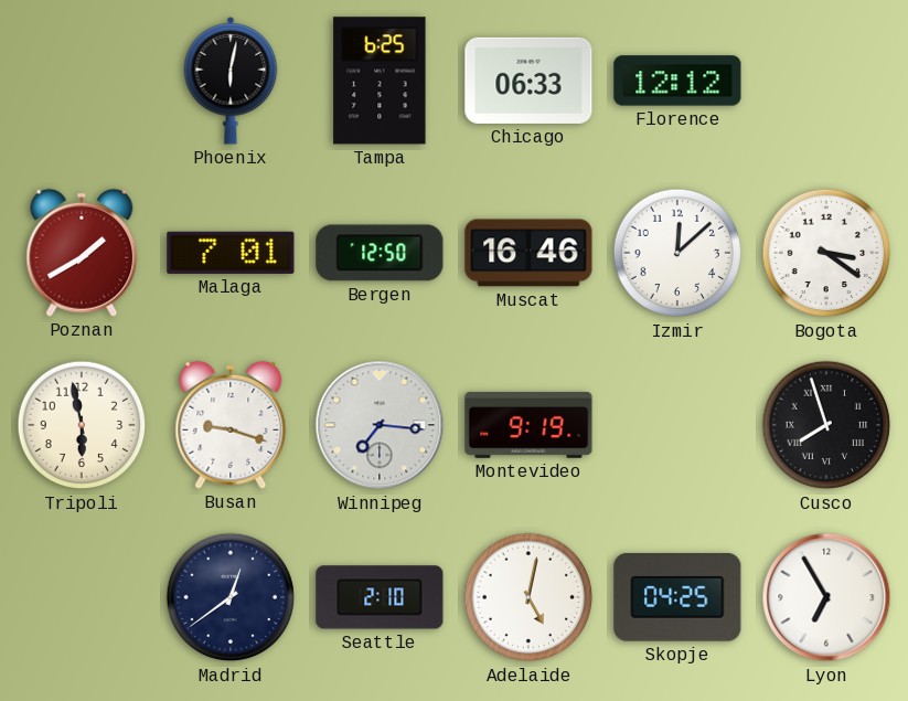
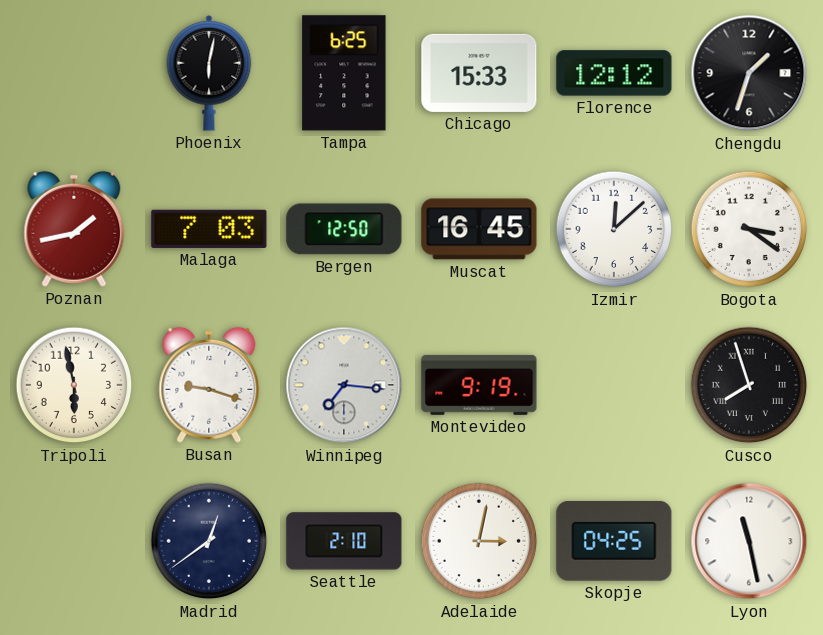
Chicago: 06:33 -> 15:33 (479, 73)
Chengdu: none -> 1:33 (749, 73)
Poznan: 1:40 -> 1:43 (74, 229)
Malaga: 7:01 -> 7:03 (209, 229)
Muscat: 16:46 -> 16:45 (479, 229)
Adelaide: 5:02 -> 3:02 (479, 541)
Lyon: 6:55 -> 11:28 (749, 541)
